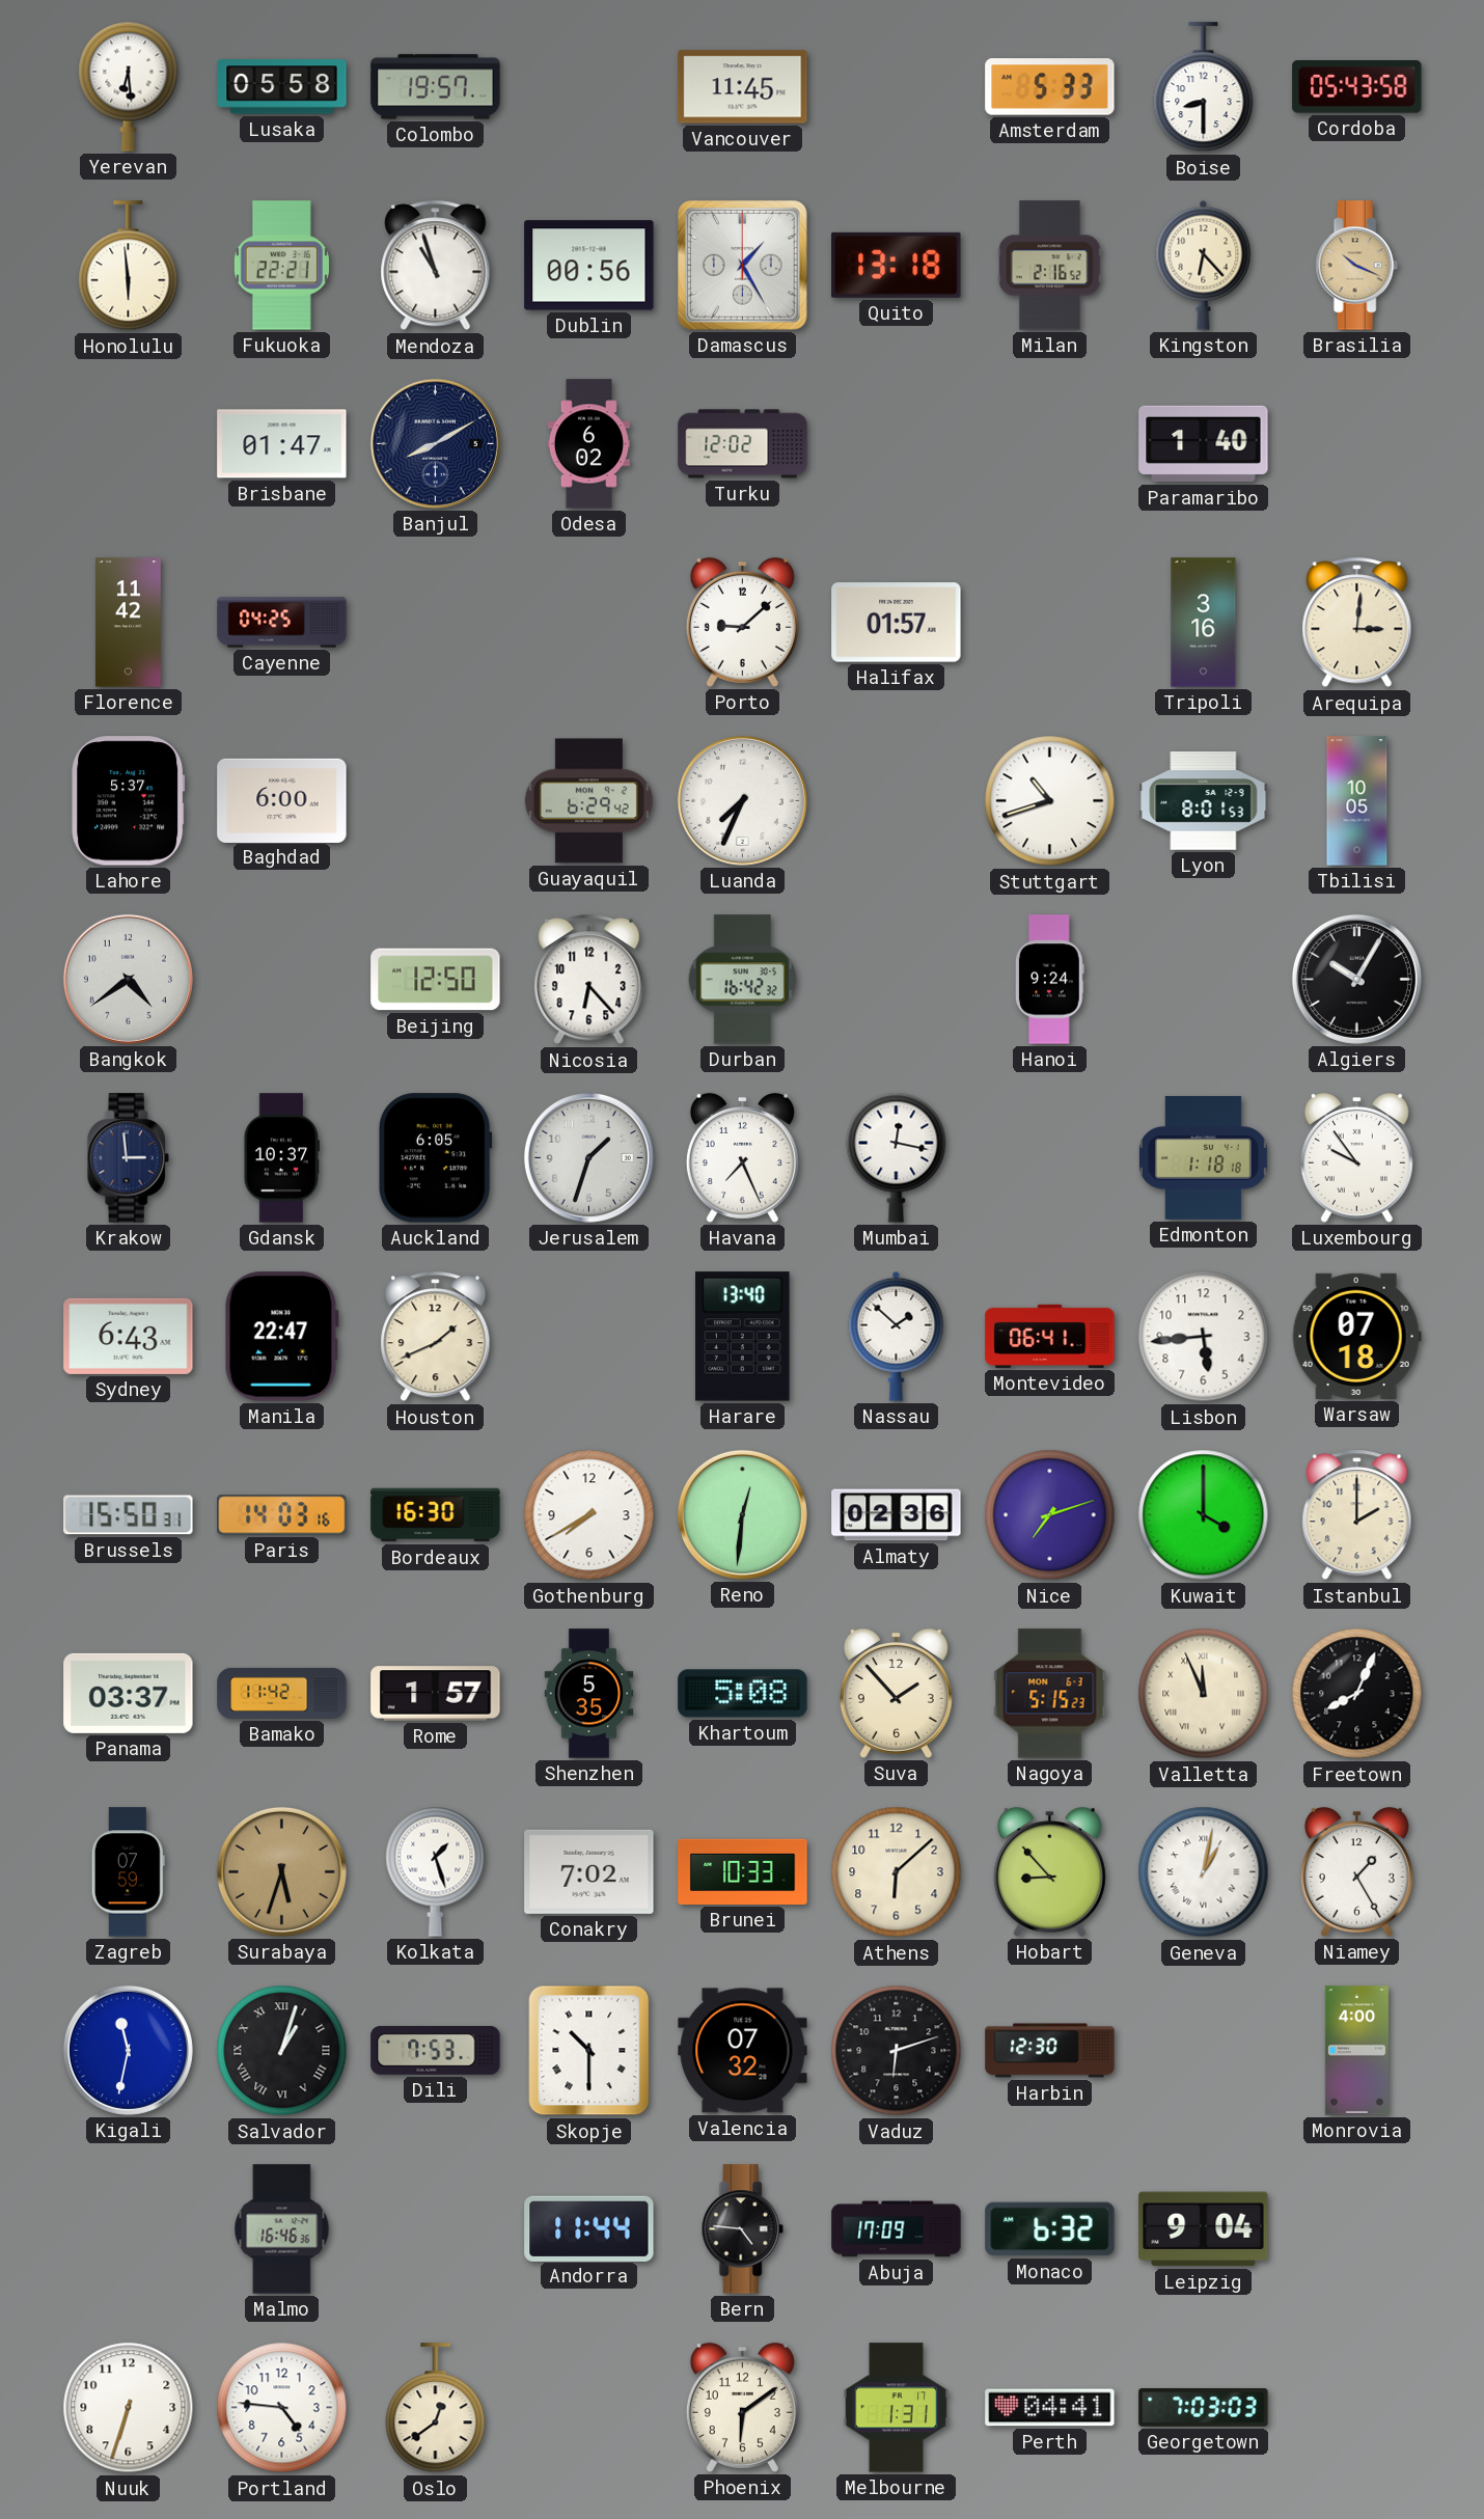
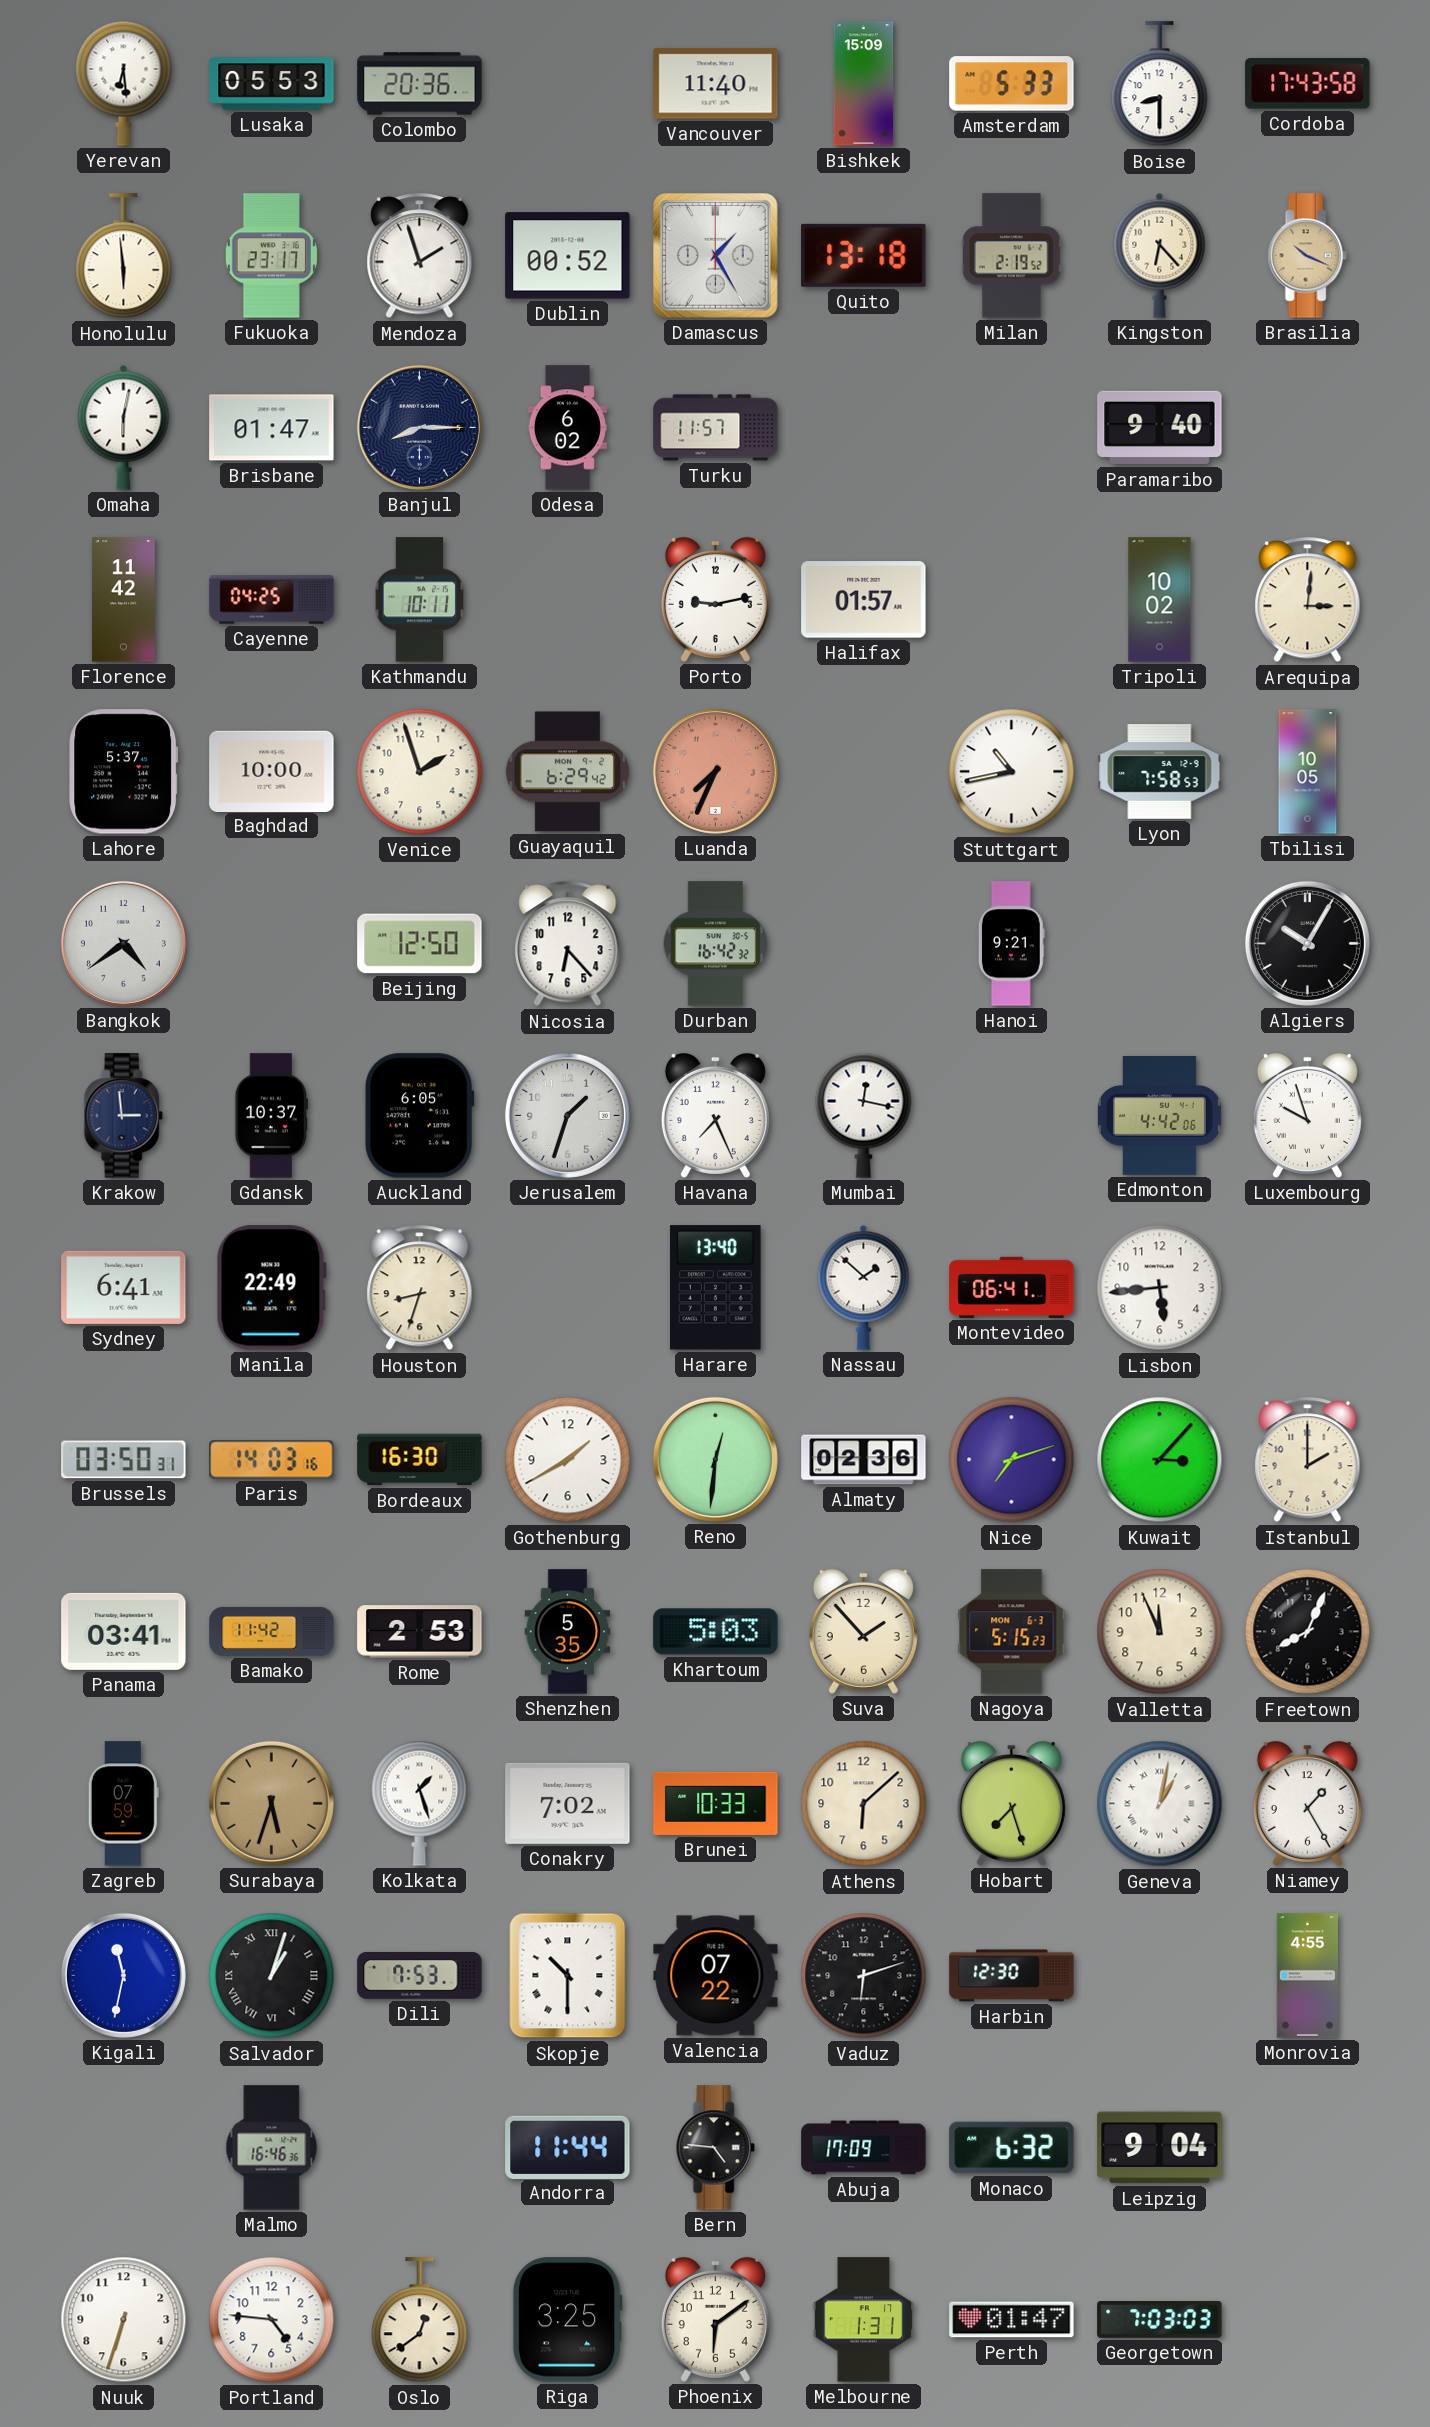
Lusaka: 05:58 -> 05:53 (272, 84)
Colombo: 19:57 -> 20:36 (420, 84)
Vancouver: 11:45 -> 11:40 (716, 84)
Bishkek: none -> 15:09 (864, 84)
Cordoba: 05:43 -> 17:43 (1308, 84)
Fukuoka: 22:21 -> 23:17 (271, 256)
Mendoza: 10:57 -> 1:57 (420, 256)
Dublin: 00:56 -> 00:52 (568, 256)
Milan: 2:16 -> 2:19 (1012, 256)
Omaha: none -> 6:02 (124, 427)
Banjul: 8:10 -> 8:15 (419, 427)
Turku: 12:02 -> 11:57 (716, 428)
Paramaribo: 1:40 -> 9:40 (1160, 428)
Kathmandu: none -> 10:11 (420, 600)
Porto: 9:08 -> 9:13 (715, 599)
Tripoli: 3:16 -> 10:02 (1160, 600)
Baghdad: 6:00 -> 10:00 (272, 771)
Venice: none -> 1:57 (420, 772)
Luanda dial: white -> salmon (715, 771)
Stuttgart: 10:42 -> 10:43 (1012, 772)
Lyon: 8:01 -> 7:58 (1160, 772)
Hanoi: 9:24 -> 9:21 (1011, 944)
Edmonton: 1:18 -> 4:42 (1160, 1115)
Luxembourg: 9:54 -> 9:57 (1307, 1115)
Sydney: 6:43 -> 6:41 (124, 1287)
Manila: 22:47 -> 22:49 (271, 1288)
Houston: 1:41 -> 8:33 (420, 1288)
Warsaw: 07:18 -> none (1356, 1336)
Brussels: 15:50 -> 03:50 (124, 1460)
Gothenburg: 7:40 -> 1:40 (568, 1460)
Kuwait: 4:00 -> 3:07 (1160, 1460)
Panama: 03:37 -> 03:41 (124, 1631)
Rome: 1:57 -> 2:53 (420, 1632)
Khartoum: 5:08 -> 5:03 (716, 1632)
Valletta numerals: Roman -> Arabic (1160, 1632)
Hobart: 8:53 -> 7:27 (1011, 1803)
Valencia: 07:32 -> 07:22 (716, 1976)
Monrovia: 4:00 -> 4:55 (1307, 1976)
Riga: none -> 3:25 (567, 2320)
Perth: 04:41 -> 01:47 (1012, 2320)
